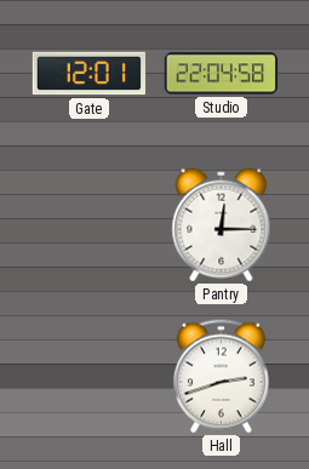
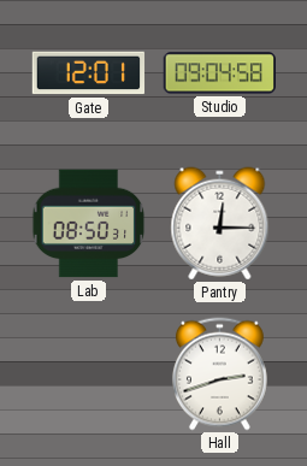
Studio: 22:04 -> 09:04 (219, 73)
Lab: none -> 08:50 (89, 224)
